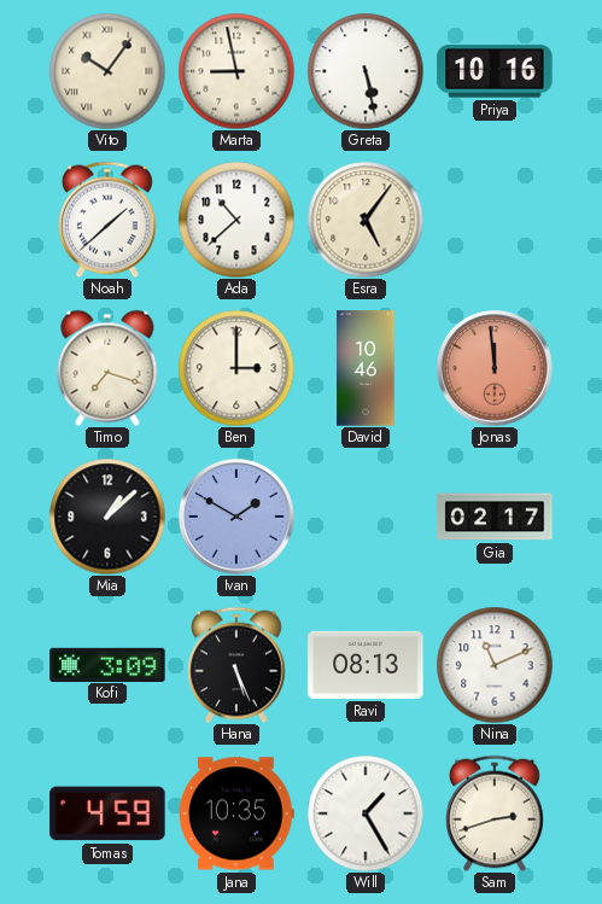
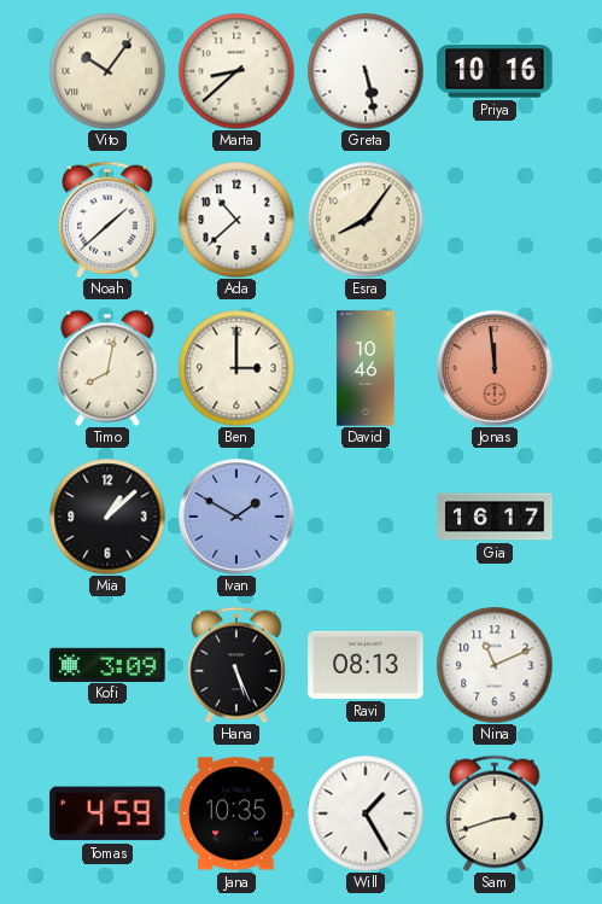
Marta: 8:58 -> 8:38 (236, 71)
Esra: 5:06 -> 8:06 (366, 220)
Timo: 7:18 -> 8:02 (107, 368)
Gia: 02:17 -> 16:17 (495, 517)
